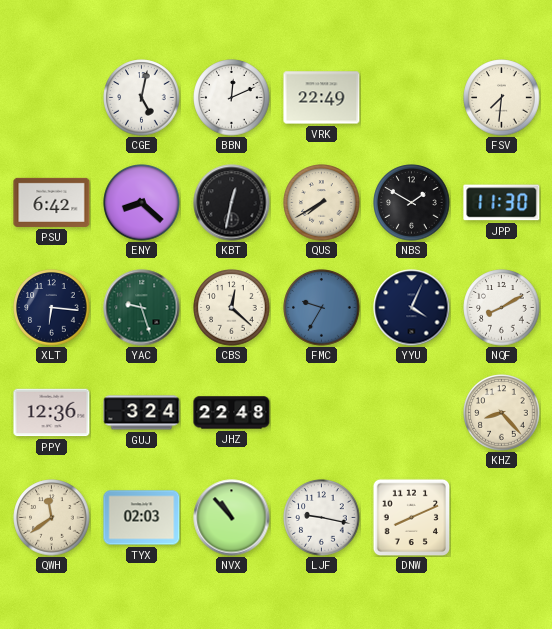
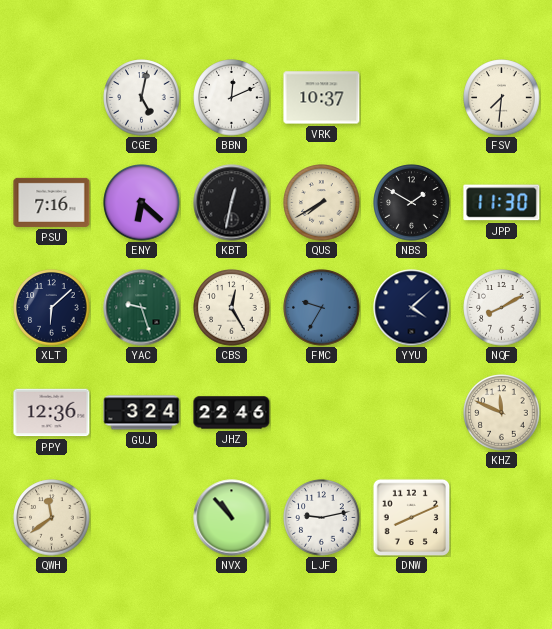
VRK: 22:49 -> 10:37 (322, 98)
PSU: 6:42 -> 7:16 (52, 202)
ENY: 8:22 -> 6:22 (142, 203)
XLT: 6:16 -> 6:08 (52, 308)
CBS: 12:22 -> 12:25 (232, 308)
YYU: 4:04 -> 4:08 (412, 308)
JHZ: 22:48 -> 22:46 (232, 413)
KHZ: 8:23 -> 11:49 (502, 413)
TYX: 02:03 -> none (142, 518)
LJF: 9:17 -> 9:13 (322, 518)
